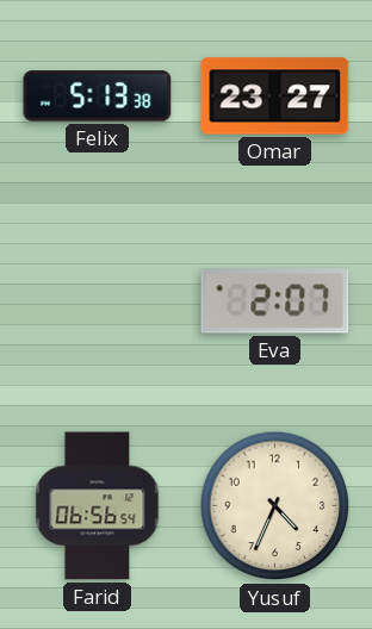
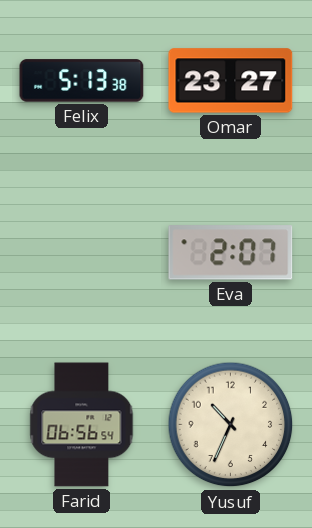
Yusuf: 4:34 -> 10:34 (231, 425)
